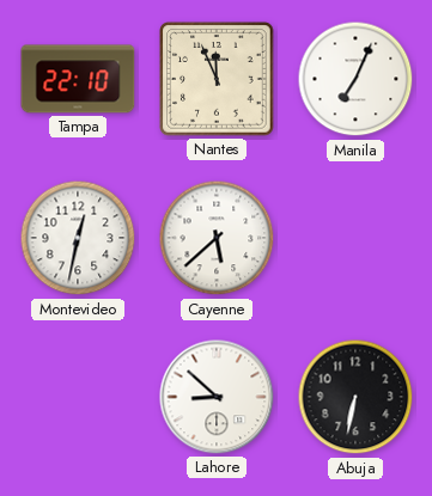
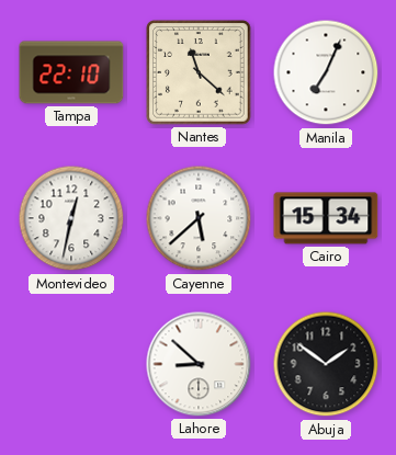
Nantes: 11:56 -> 11:22 (199, 72)
Cairo: none -> 15:34 (326, 218)
Abuja: 6:32 -> 1:51 (326, 364)
